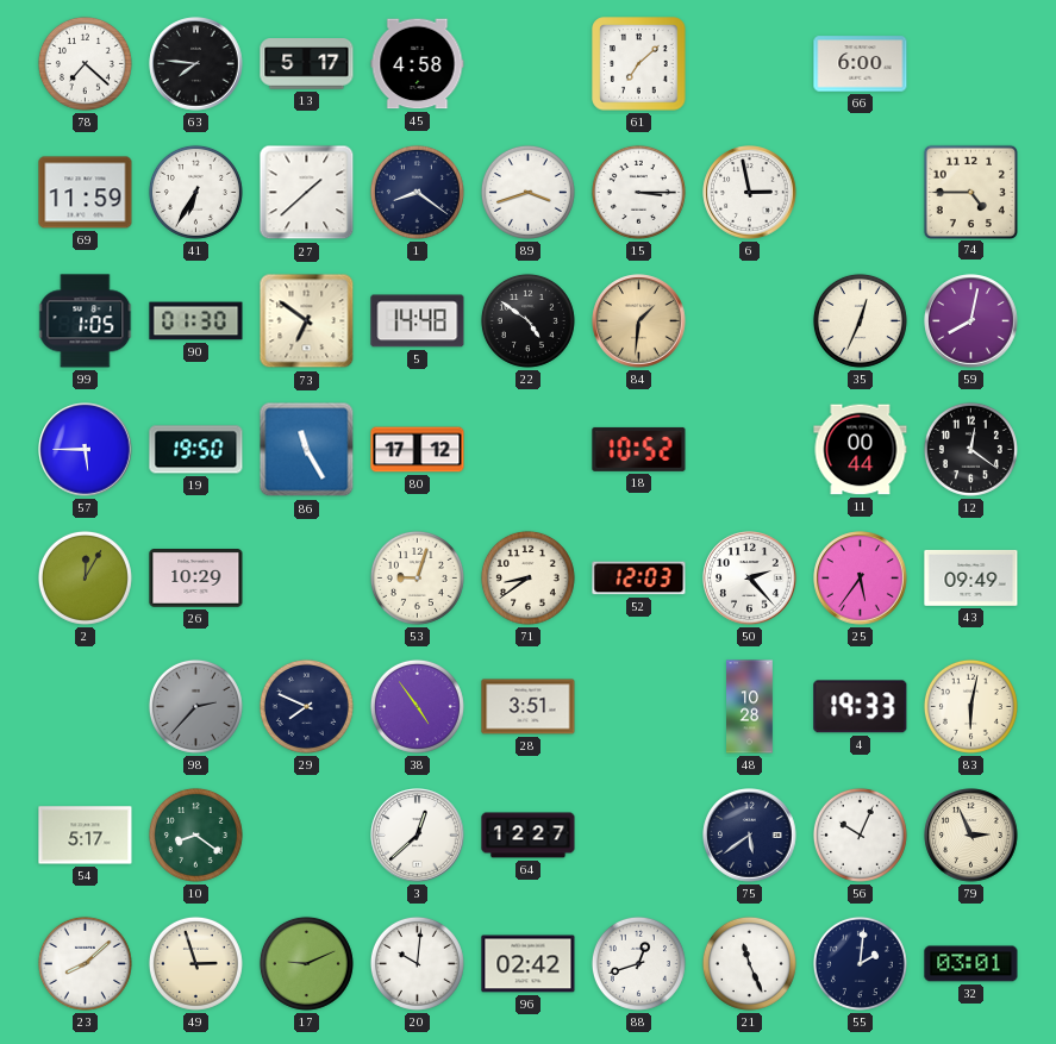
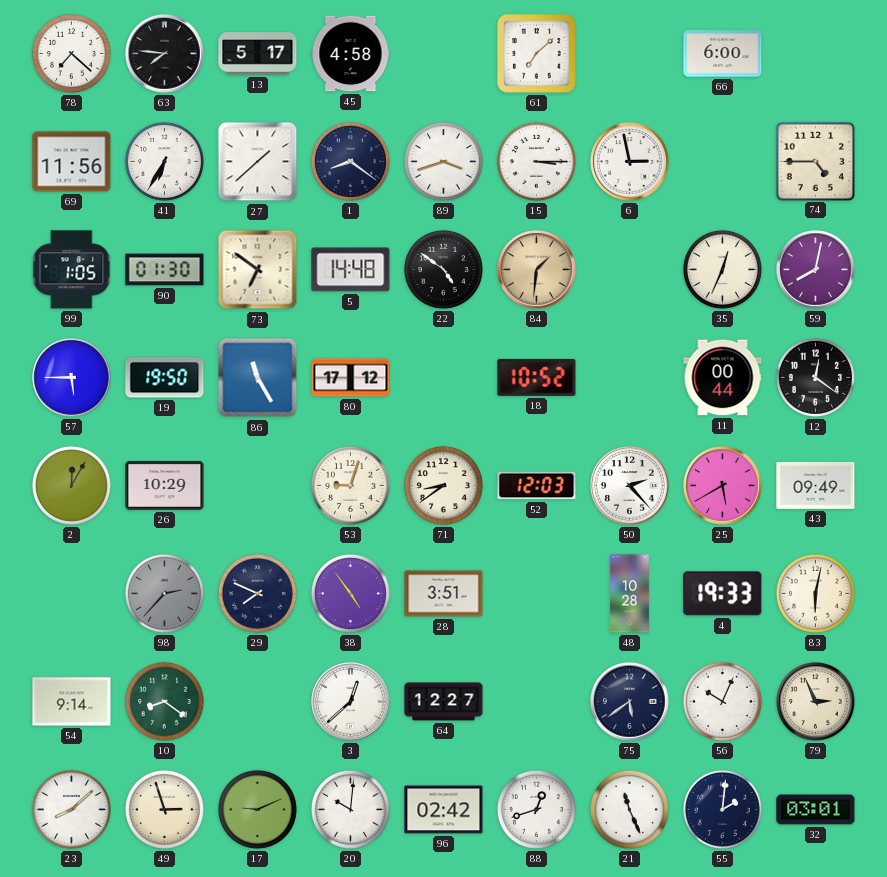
69: 11:59 -> 11:56 (72, 162)
25: 5:36 -> 5:40 (723, 486)
54: 5:17 -> 9:14 (72, 702)
